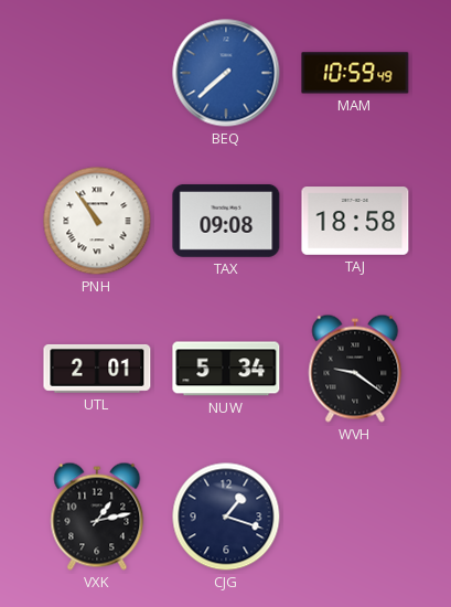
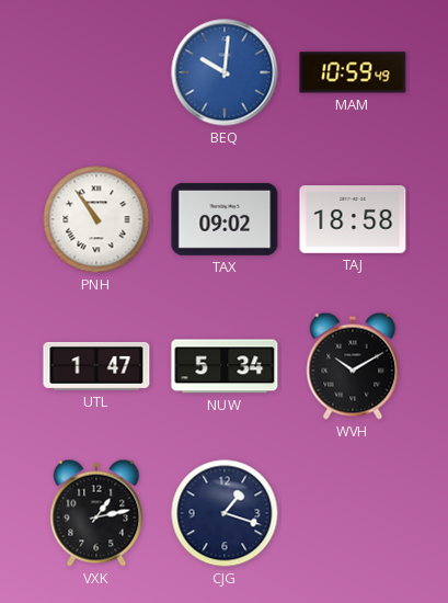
BEQ: 7:38 -> 10:01 (225, 72)
TAX: 09:08 -> 09:02 (225, 219)
UTL: 2:01 -> 1:47 (96, 366)
WVH: 9:21 -> 10:10 (353, 366)
